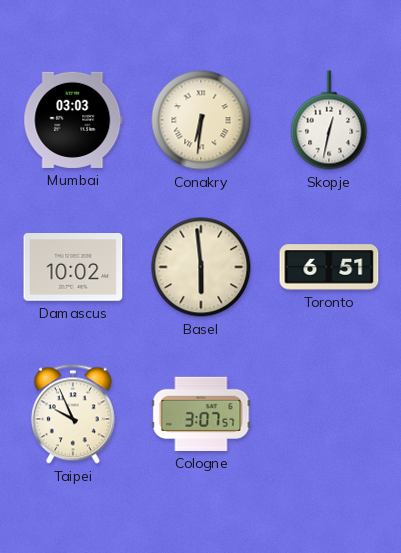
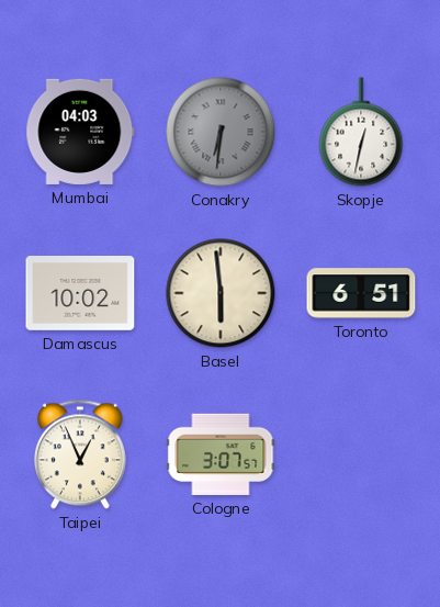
Mumbai: 03:03 -> 04:03 (80, 132)
Conakry dial: cream -> grey (221, 132)
Taipei: 9:56 -> 12:56 (80, 454)
